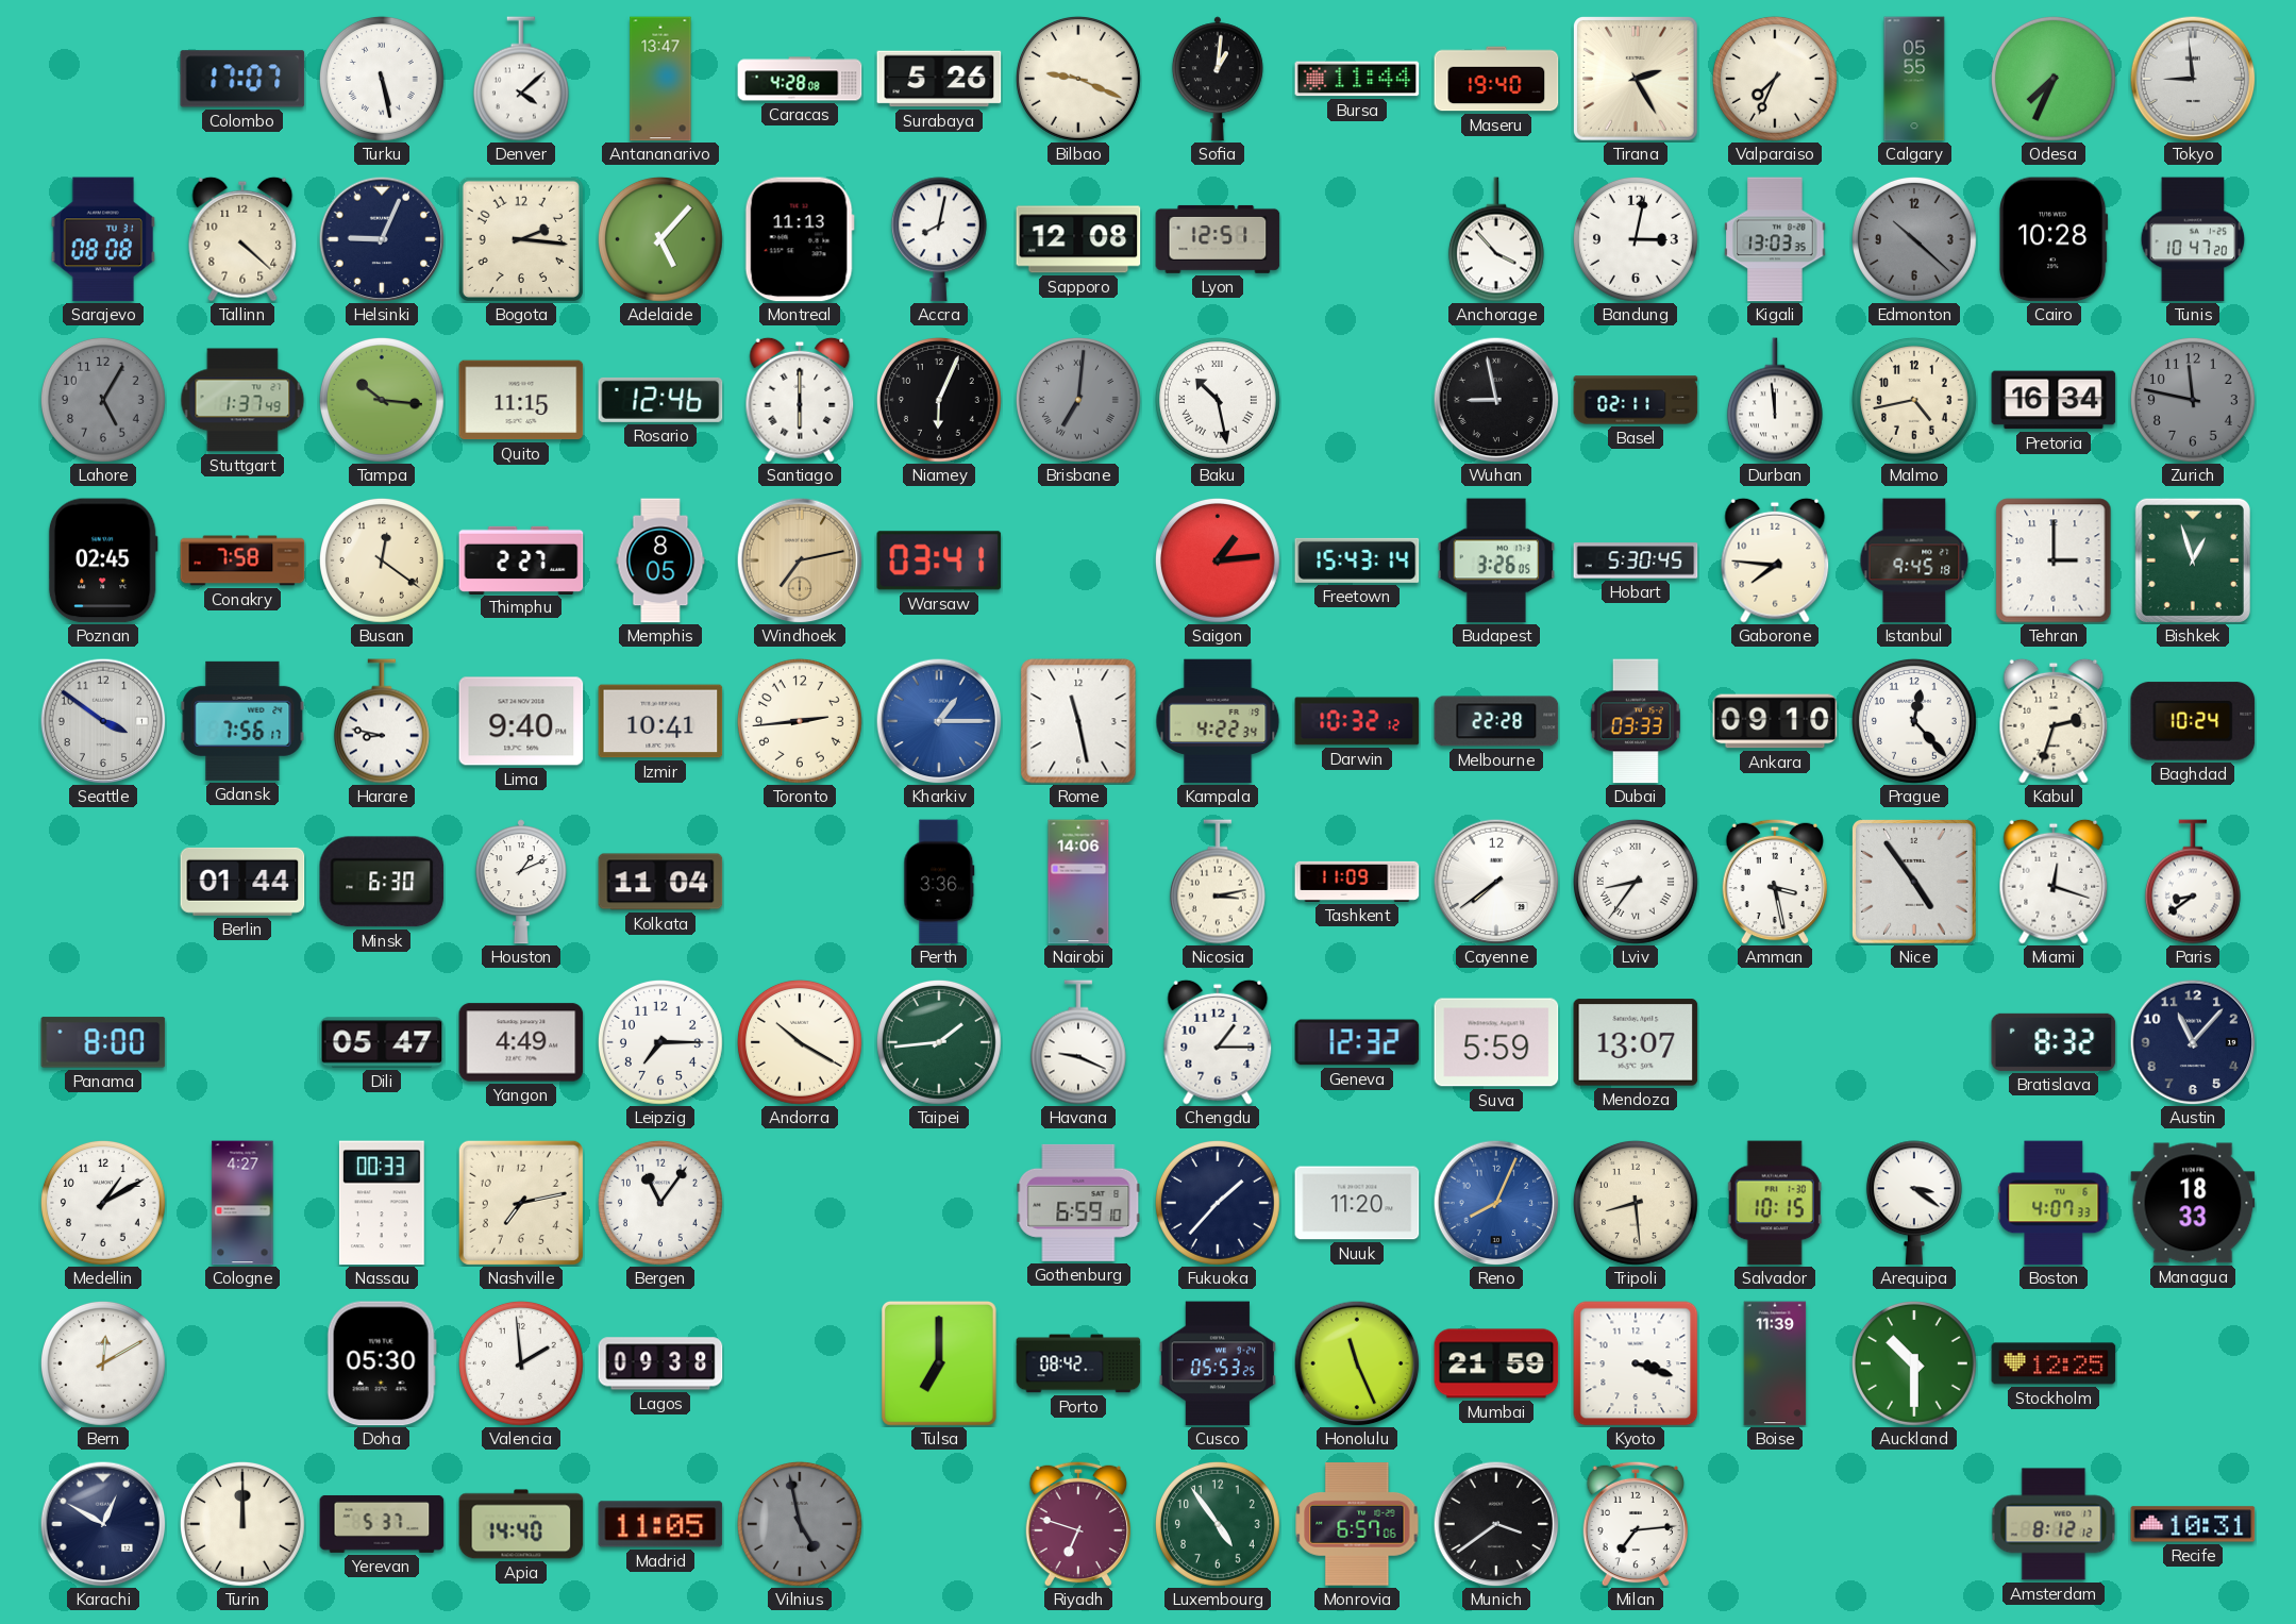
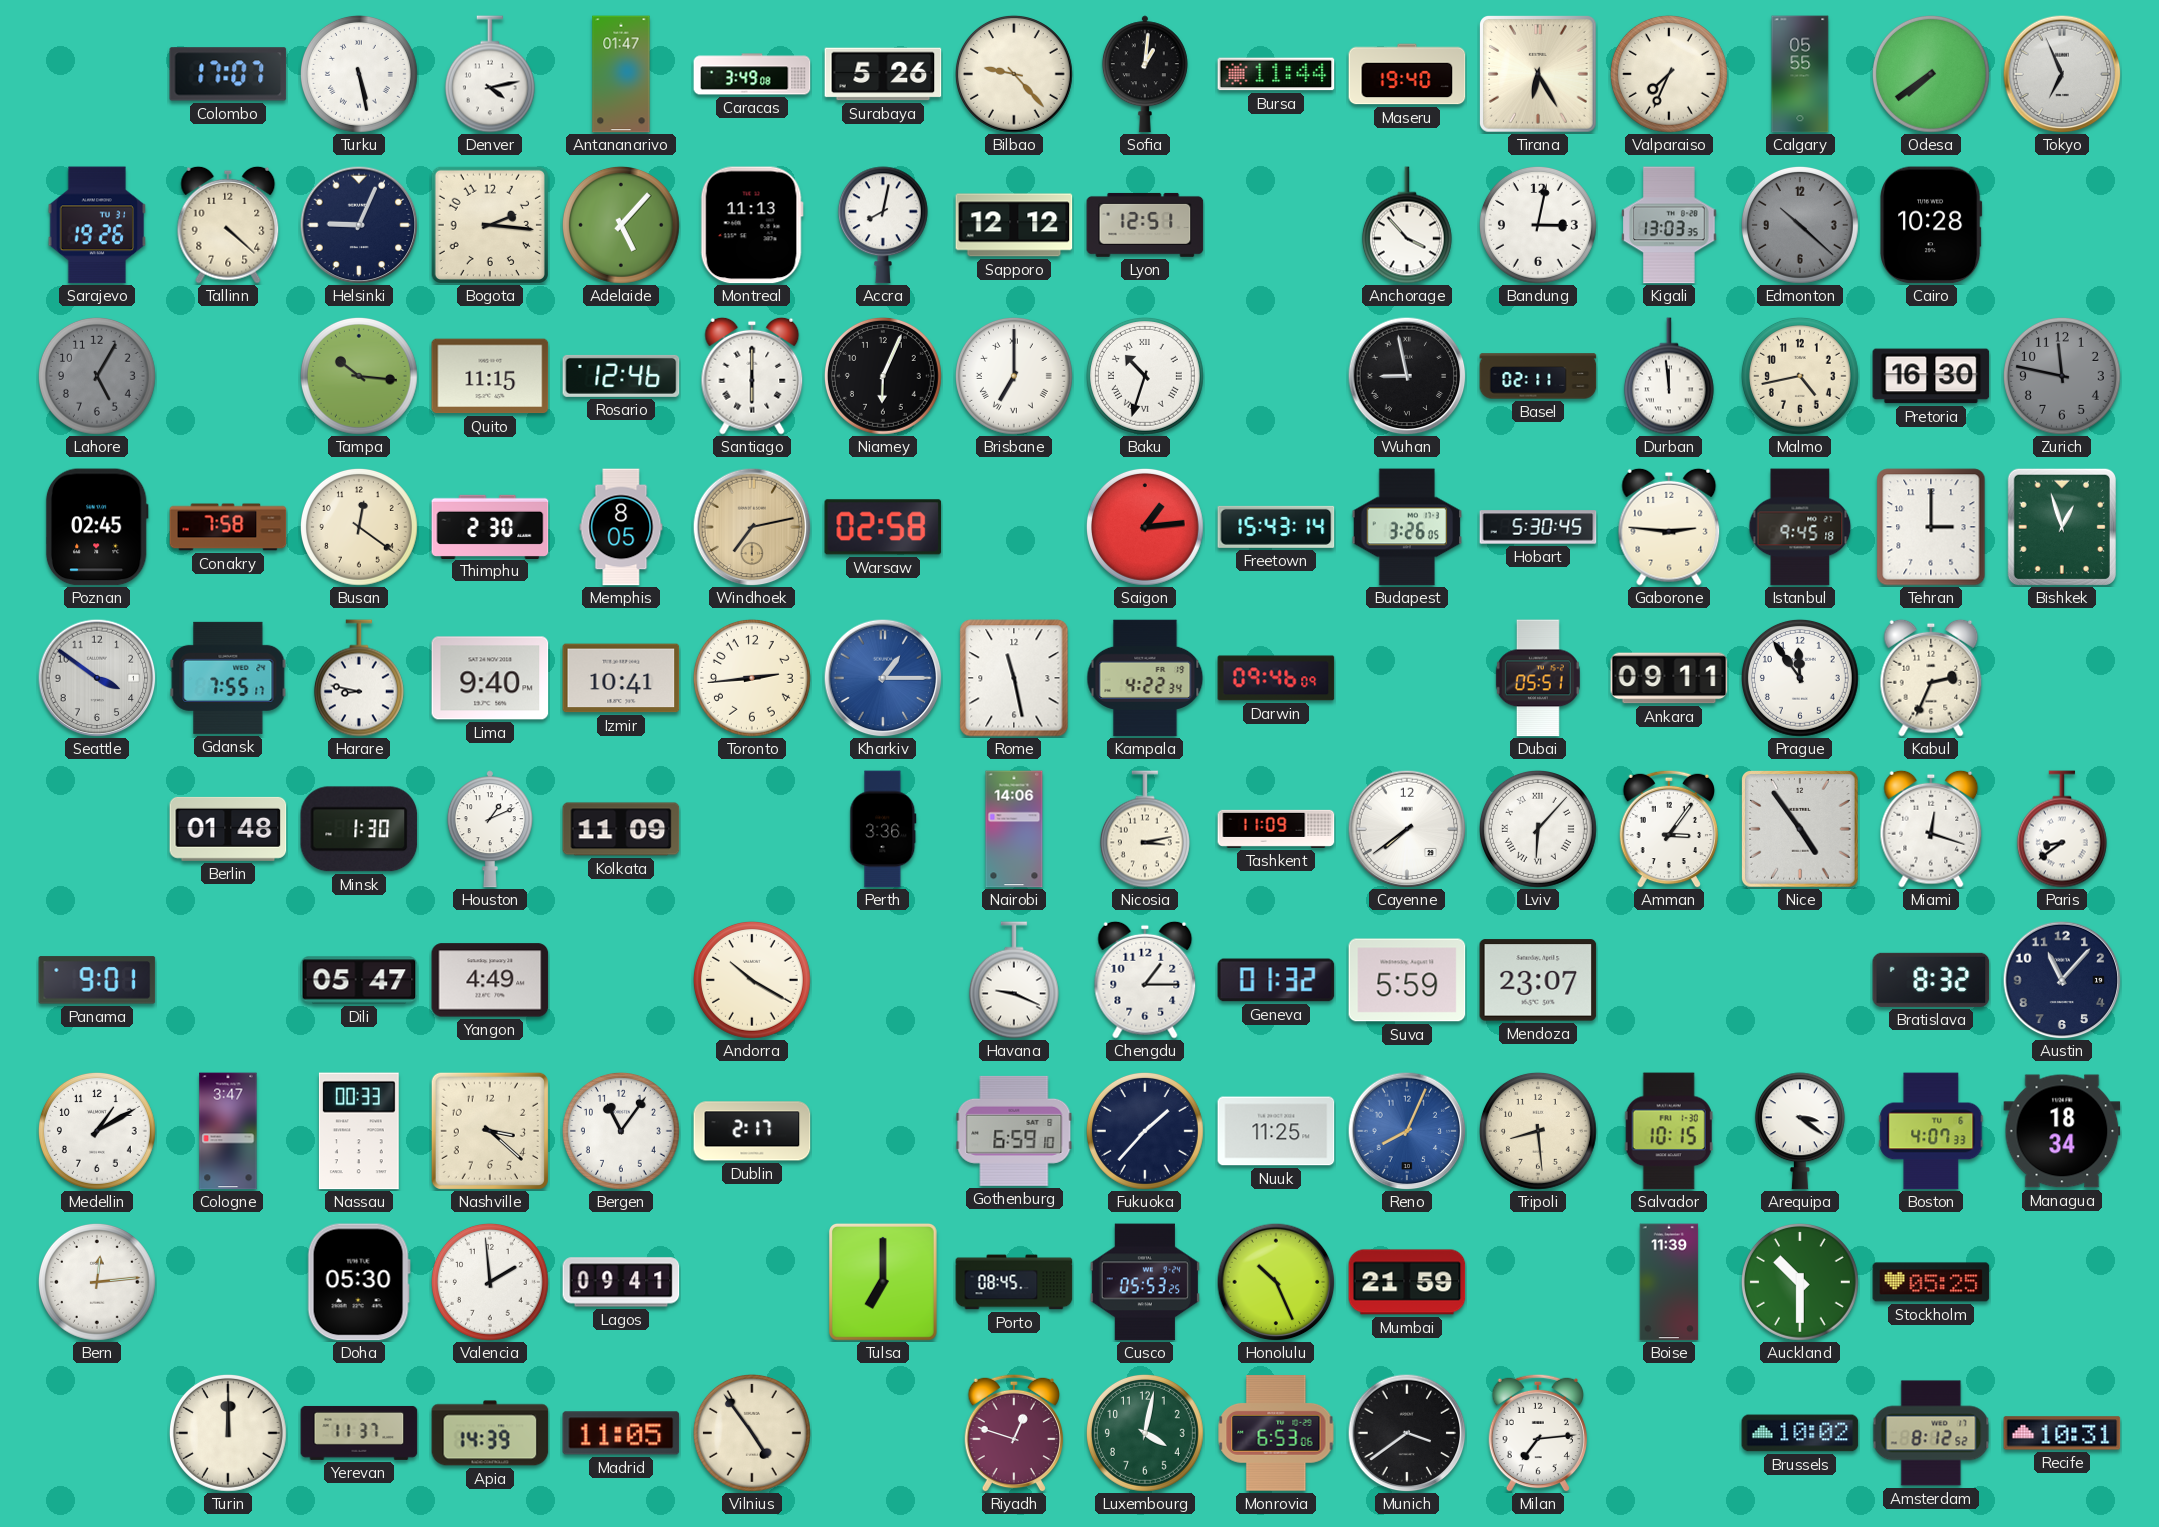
Denver: 4:08 -> 4:13 (490, 74)
Antananarivo: 13:47 -> 01:47 (621, 74)
Caracas: 4:28 -> 3:49 (752, 74)
Bilbao: 9:19 -> 9:23 (1014, 74)
Tirana: 2:25 -> 6:25 (1539, 75)
Odesa: 7:34 -> 7:39 (1931, 74)
Tokyo: 8:59 -> 6:56 (2062, 74)
Sarajevo: 08:08 -> 19:26 (97, 225)
Sapporo: 12:08 -> 12:12 (1014, 225)
Tunis: 10:47 -> none (2193, 239)
Stuttgart: 1:37 -> none (242, 400)
Brisbane: 7:01 -> 7:00 (1014, 376)
Brisbane dial: grey -> white (1014, 376)
Baku: 10:28 -> 10:33 (1145, 376)
Pretoria: 16:34 -> 16:30 (1931, 376)
Thimphu: 2:27 -> 2:30 (490, 526)
Warsaw: 03:41 -> 02:58 (883, 527)
Gaborone: 7:46 -> 2:46 (1669, 527)
Gdansk: 7:56 -> 7:55 (228, 678)
Darwin: 10:32 -> 09:46 (1276, 678)
Melbourne: 22:28 -> none (1496, 721)
Dubai: 03:33 -> 05:51 (1538, 678)
Ankara: 09:10 -> 09:11 (1669, 678)
Prague: 12:23 -> 11:54 (1800, 678)
Kabul: 2:33 -> 2:34 (1931, 678)
Baghdad: 10:24 -> none (2193, 721)
Berlin: 01:44 -> 01:48 (228, 829)
Minsk: 6:30 -> 1:30 (359, 829)
Kolkata: 11:04 -> 11:09 (621, 829)
Lviv: 8:36 -> 6:07 (1538, 829)
Amman: 3:28 -> 3:06 (1668, 829)
Panama: 8:00 -> 9:01 (97, 980)
Leipzig: 7:15 -> none (660, 1042)
Taipei: 1:44 -> none (939, 1042)
Geneva: 12:32 -> 01:32 (1276, 980)
Mendoza: 13:07 -> 23:07 (1538, 980)
Cologne: 4:27 -> 3:47 (228, 1131)
Nashville: 7:13 -> 3:22 (490, 1131)
Dublin: none -> 2:17 (752, 1131)
Nuuk: 11:20 -> 11:25 (1276, 1131)
Managua: 18:33 -> 18:34 (2062, 1131)
Bern: 12:10 -> 12:14 (97, 1282)
Lagos: 09:38 -> 09:41 (621, 1282)
Porto: 08:42 -> 08:45 (1014, 1282)
Honolulu: 11:26 -> 10:26 (1276, 1282)
Kyoto: 3:18 -> none (1636, 1363)
Stockholm: 12:25 -> 05:25 (1931, 1282)
Karachi: 12:50 -> none (103, 1524)
Yerevan: 5:37 -> 11:37 (359, 1433)
Apia: 14:40 -> 14:39 (490, 1433)
Vilnius: 4:58 -> 4:54 (752, 1433)
Vilnius dial: grey -> cream (752, 1433)
Riyadh: 6:48 -> 12:48 (1013, 1433)
Luxembourg: 4:54 -> 4:02 (1145, 1433)
Monrovia: 6:57 -> 6:53 (1276, 1434)
Brussels: none -> 10:02 (1800, 1433)
Amsterdam: 8:12:12 -> 8:12:52 (1931, 1433)
